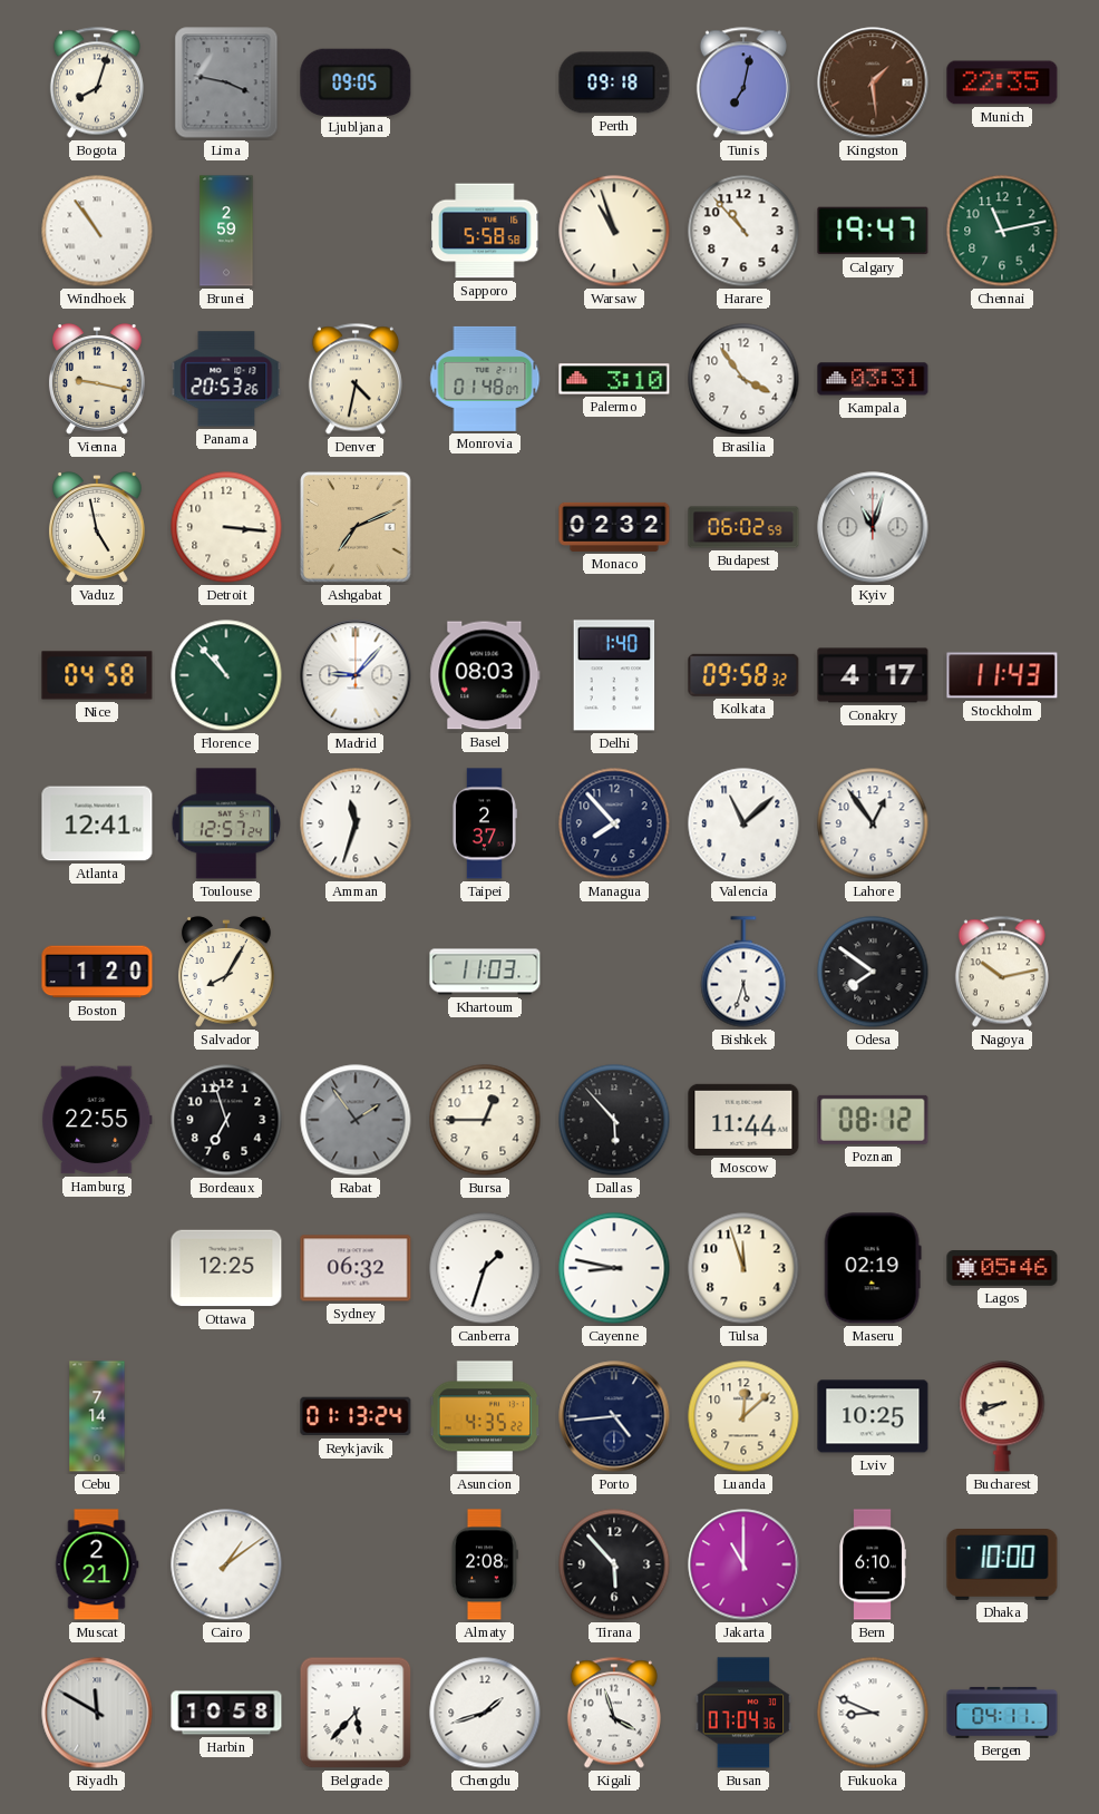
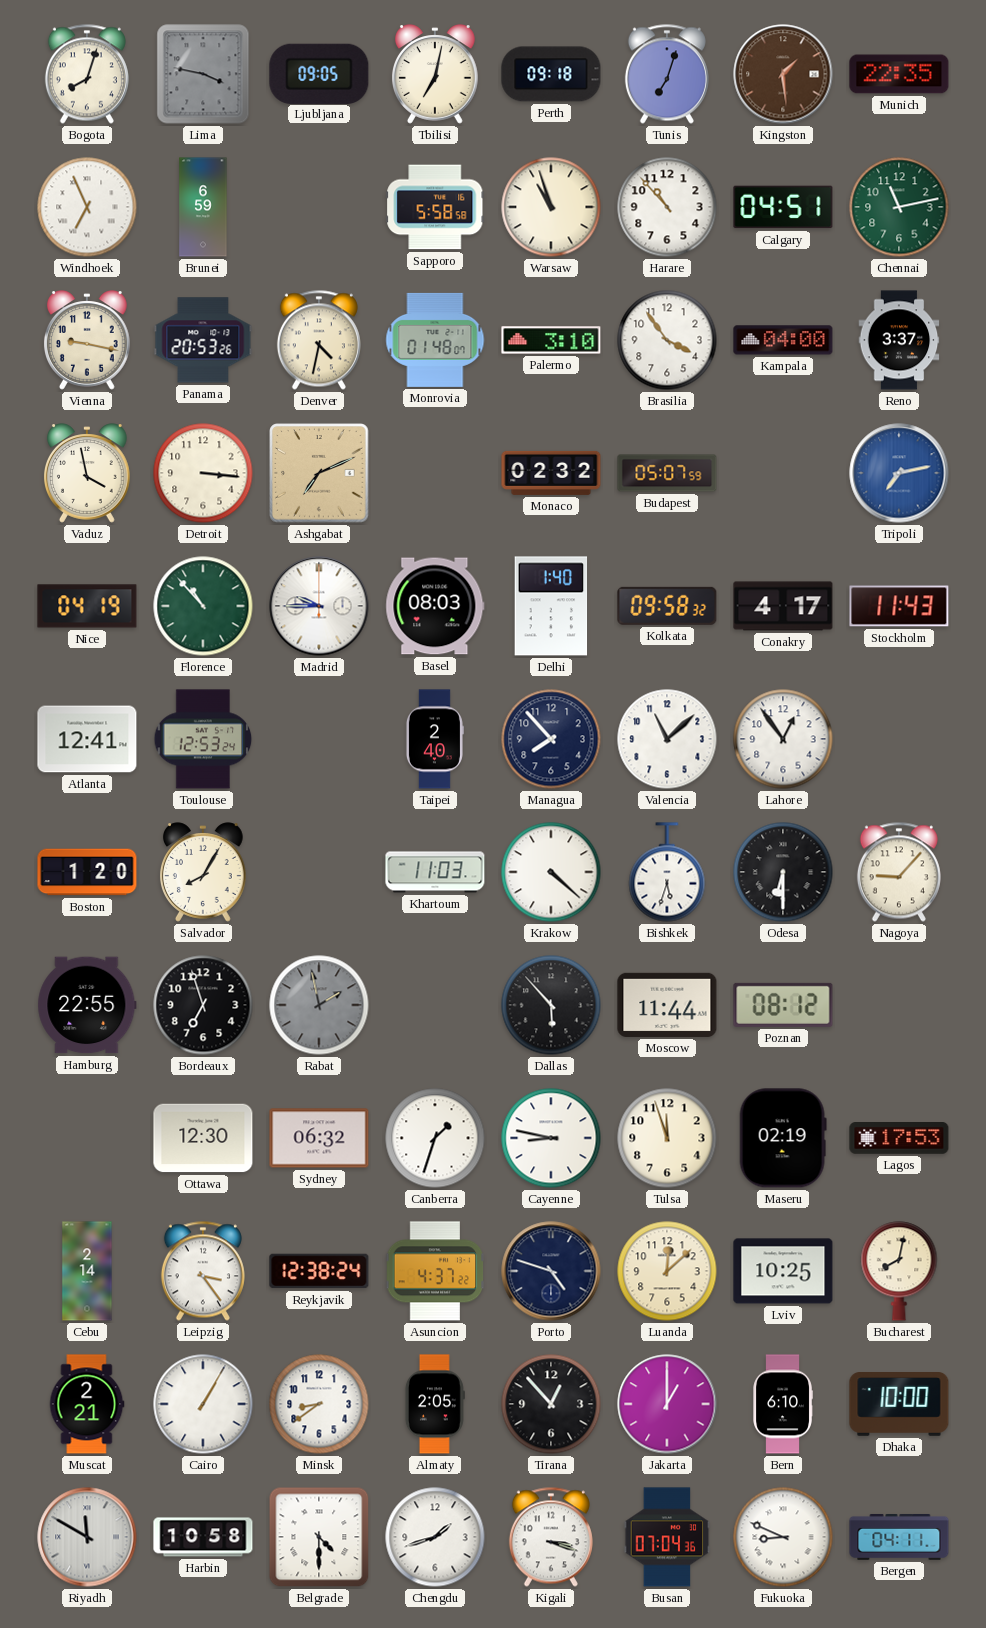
Tbilisi: none -> 7:02 (435, 74)
Tunis: 7:02 -> 7:03 (667, 74)
Windhoek: 10:54 -> 6:56 (87, 207)
Brunei: 2:59 -> 6:59 (203, 207)
Calgary: 19:47 -> 04:51 (783, 207)
Kampala: 03:31 -> 04:00 (783, 340)
Reno: none -> 3:37 (899, 340)
Vaduz: 4:58 -> 3:58 (87, 473)
Budapest: 06:02 -> 05:07 (667, 473)
Kyiv: 11:03 -> none (873, 527)
Tripoli: none -> 7:13 (899, 473)
Nice: 04:58 -> 04:19 (87, 606)
Madrid: 9:07 -> 9:45 (319, 606)
Toulouse: 12:57 -> 12:53 (203, 739)
Amman: 11:33 -> none (356, 823)
Taipei: 2:37 -> 2:40 (434, 739)
Krakow: none -> 4:22 (551, 872)
Odesa: 7:51 -> 6:30 (783, 872)
Nagoya: 10:13 -> 9:07 (899, 872)
Rabat: 1:54 -> 1:58 (319, 1005)
Bursa: 12:45 -> none (485, 1120)
Ottawa: 12:25 -> 12:30 (203, 1138)
Lagos: 05:46 -> 17:53 (899, 1138)
Cebu: 7:14 -> 2:14 (87, 1271)
Leipzig: none -> 3:24 (203, 1271)
Reykjavik: 01:13 -> 12:38 (319, 1271)
Asuncion: 4:35 -> 4:37 (435, 1271)
Porto: 4:44 -> 4:48 (551, 1271)
Bucharest: 8:41 -> 8:02 (899, 1271)
Cairo: 1:09 -> 1:05 (203, 1404)
Minsk: none -> 8:39 (319, 1404)
Almaty: 2:08 -> 2:05 (435, 1404)
Tirana: 5:53 -> 12:53 (551, 1404)
Jakarta: 11:00 -> 1:00 (667, 1404)
Belgrade: 5:37 -> 4:30 (319, 1537)
Kigali: 3:57 -> 3:18 (551, 1537)
